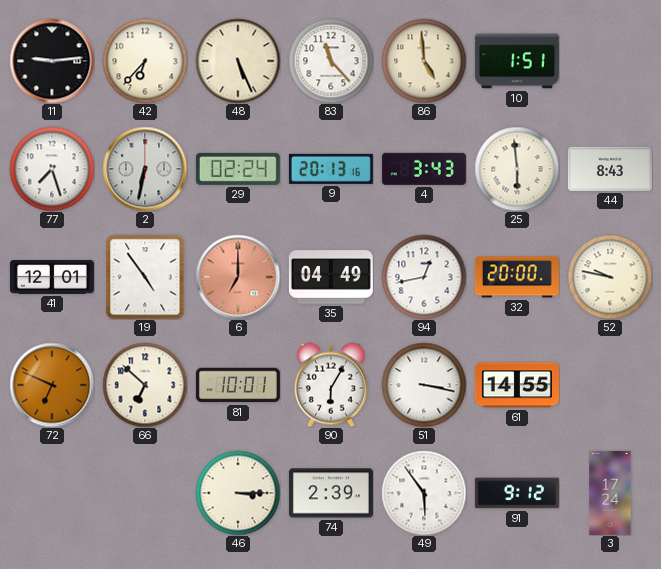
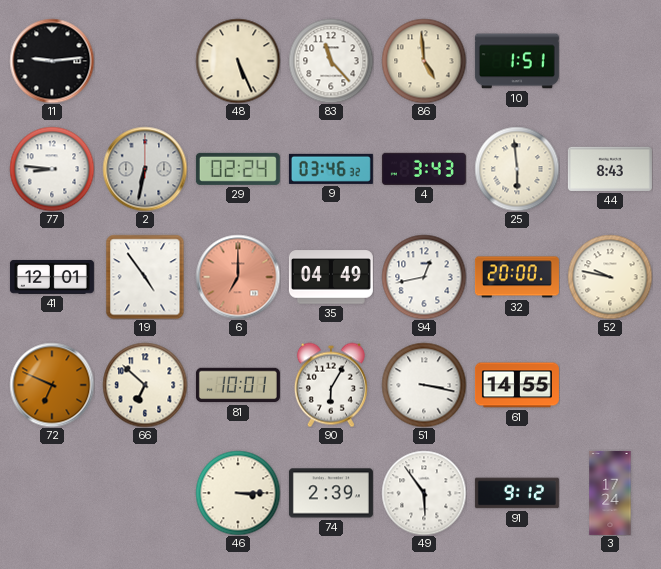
42: 6:37 -> none (145, 61)
77: 7:27 -> 8:46 (52, 169)
9: 20:13 -> 03:46 (331, 169)
